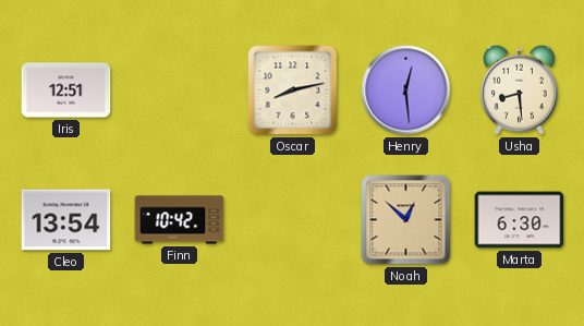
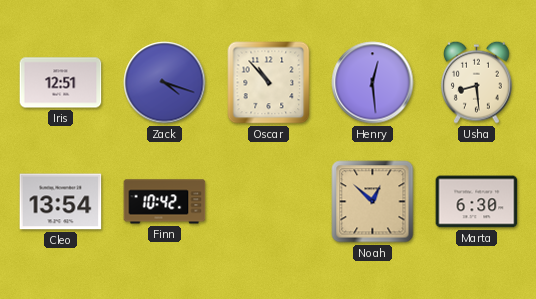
Zack: none -> 4:18 (165, 83)
Oscar: 8:13 -> 10:53 (269, 83)
